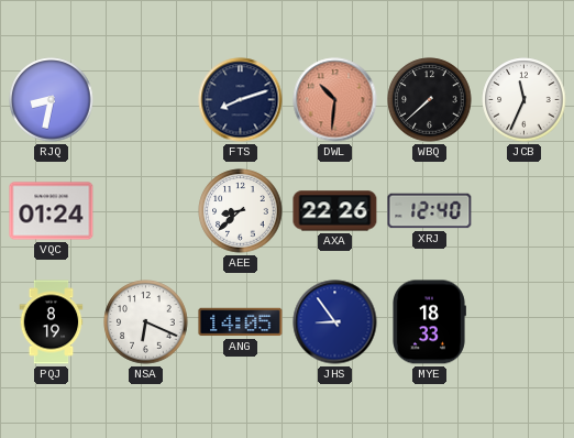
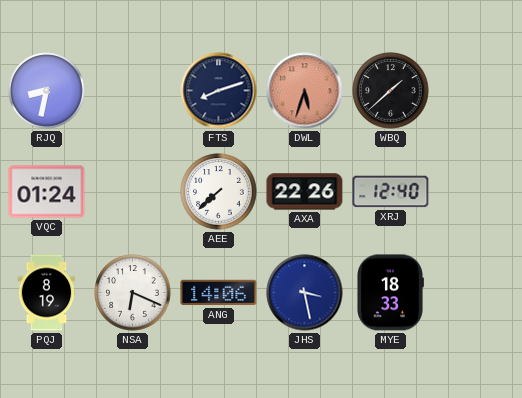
DWL: 10:31 -> 5:33 (305, 91)
WBQ: 7:38 -> 1:38 (391, 91)
JCB: 11:34 -> none (525, 100)
AEE: 8:38 -> 7:38 (219, 192)
ANG: 14:05 -> 14:06 (219, 293)
JHS: 8:54 -> 3:28 (305, 293)
